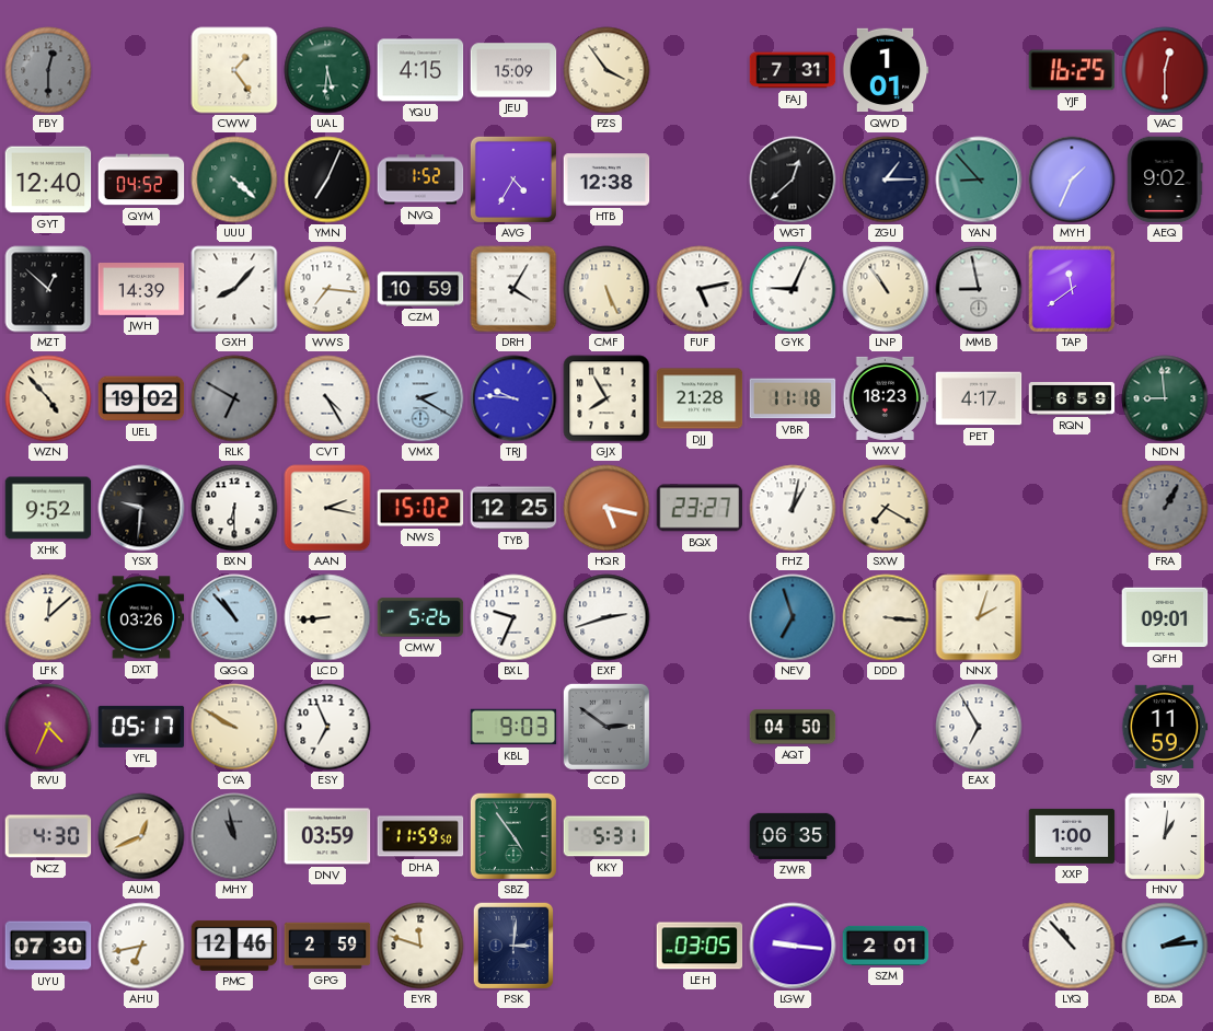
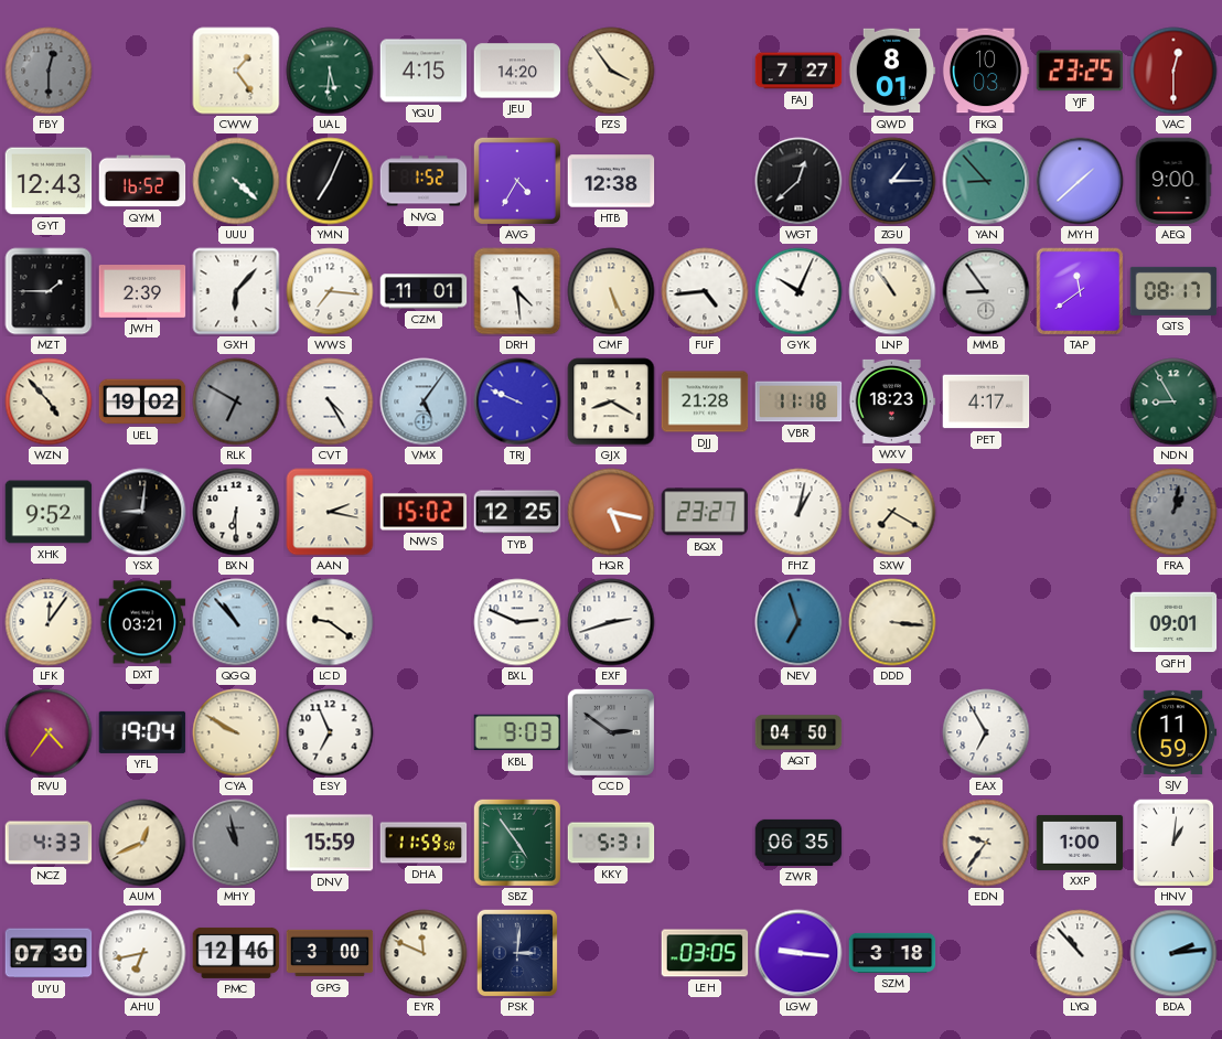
JEU: 15:09 -> 14:20 (517, 71)
FAJ: 7:31 -> 7:27 (798, 71)
QWD: 1:01 -> 8:01 (892, 71)
FKQ: none -> 10:03 (986, 71)
YJF: 16:25 -> 23:25 (1080, 71)
GYT: 12:40 -> 12:43 (49, 181)
QYM: 04:52 -> 16:52 (142, 181)
MYH: 1:34 -> 1:38 (1080, 181)
AEQ: 9:02 -> 9:00 (1173, 181)
MZT: 12:52 -> 1:45 (49, 291)
JWH: 14:39 -> 2:39 (142, 292)
GXH: 8:07 -> 6:07 (236, 291)
CZM: 10:59 -> 11:01 (424, 291)
DRH: 4:05 -> 4:29 (517, 291)
FUF: 5:13 -> 4:44 (705, 291)
GYK: 9:04 -> 10:04 (798, 291)
MMB: 8:58 -> 8:54 (986, 291)
QTS: none -> 08:17 (1173, 291)
VMX: 2:20 -> 5:06 (424, 401)
TRJ: 9:46 -> 9:49 (517, 401)
GJX: 7:55 -> 8:20 (611, 401)
RQN: 6:59 -> none (1072, 398)
NDN: 8:59 -> 8:55 (1173, 401)
YSX: 9:31 -> 9:01 (142, 512)
FRA: 1:05 -> 1:02 (1173, 512)
LFK: 12:08 -> 12:06 (49, 622)
DXT: 03:26 -> 03:21 (142, 622)
LCD: 8:44 -> 9:21 (330, 622)
CMW: 5:26 -> none (420, 617)
BXL: 9:34 -> 2:49 (517, 622)
NNX: 2:03 -> none (979, 617)
RVU: 4:34 -> 4:36 (49, 732)
YFL: 05:17 -> 19:04 (142, 732)
NCZ: 4:30 -> 4:33 (49, 843)
DNV: 03:59 -> 15:59 (330, 843)
EDN: none -> 9:36 (986, 843)
GPG: 2:59 -> 3:00 (330, 953)
EYR: 11:48 -> 11:49 (424, 953)
SZM: 2:01 -> 3:18 (892, 953)
